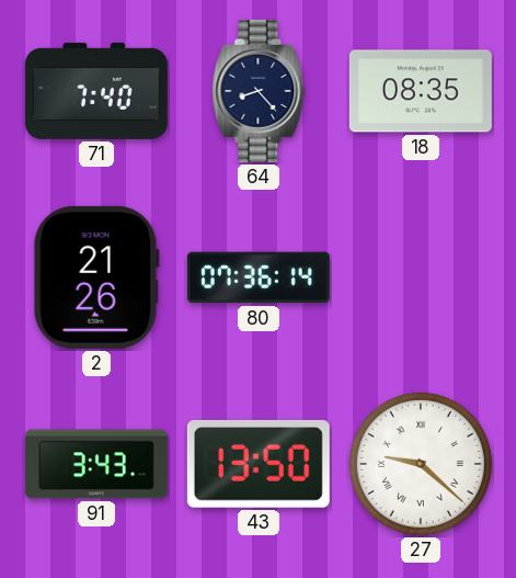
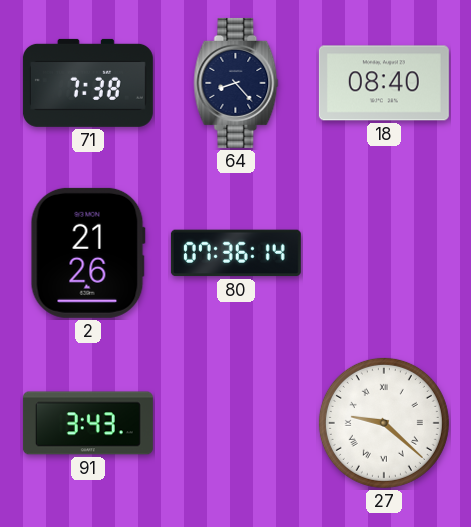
71: 7:40 -> 7:38 (88, 83)
18: 08:35 -> 08:40 (384, 83)
43: 13:50 -> none (259, 464)
